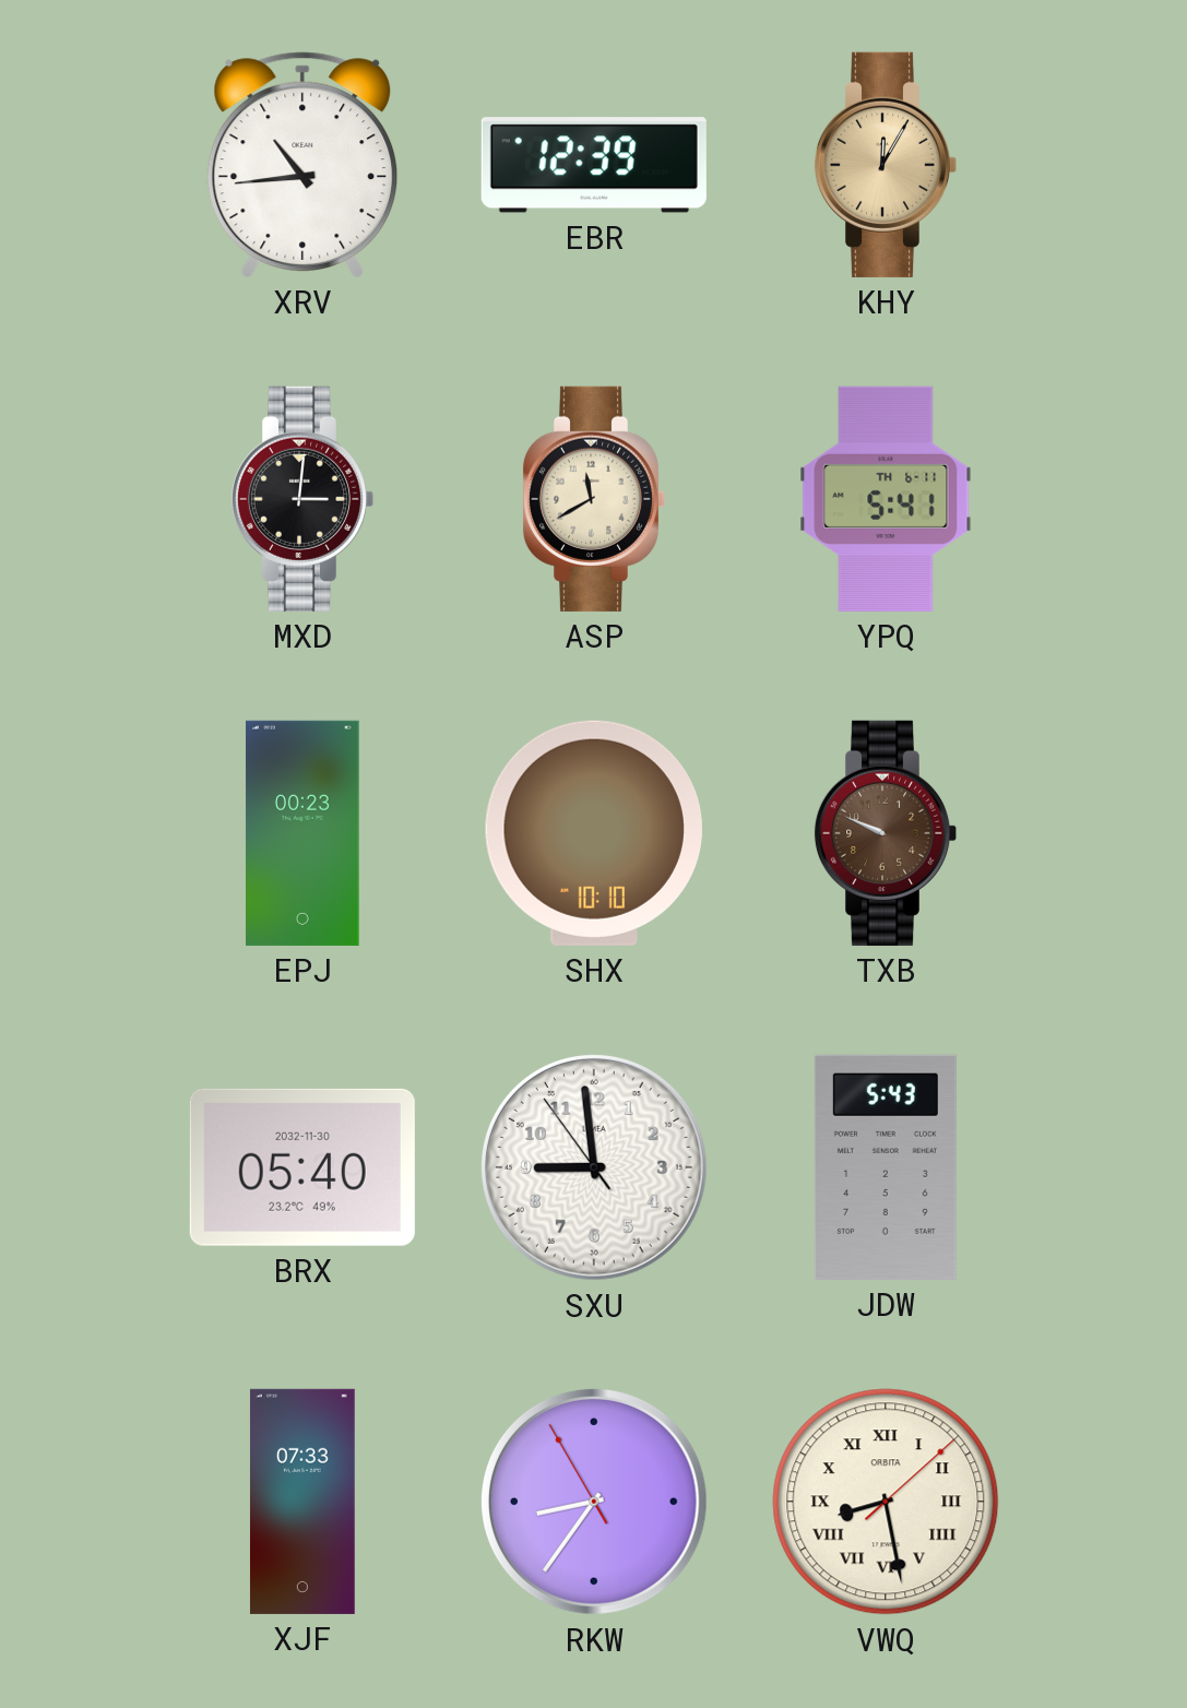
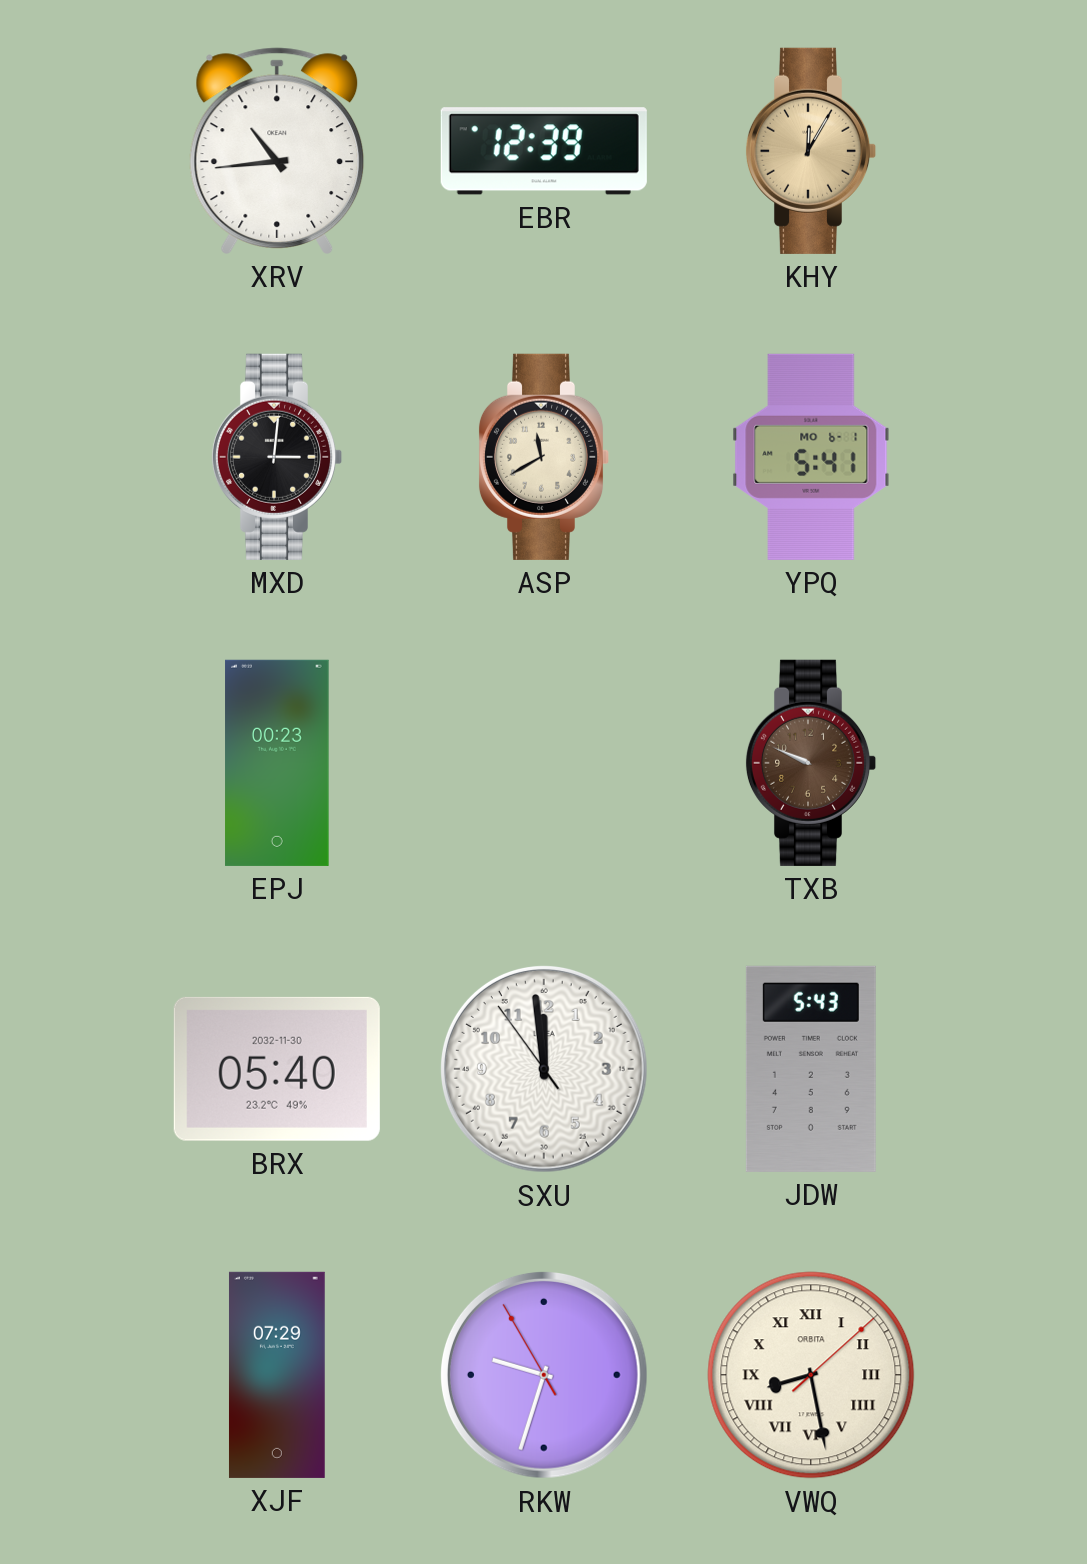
YPQ date: TH 6-11 -> MO 6-1 (811, 457)
SHX: 10:10 -> none (594, 833)
SXU: 8:58 -> 11:58 (544, 1069)
XJF: 07:33 -> 07:29 (277, 1375)
RKW: 8:35 -> 9:32 (544, 1375)
